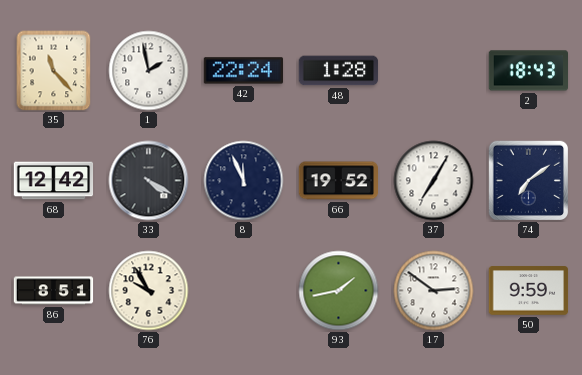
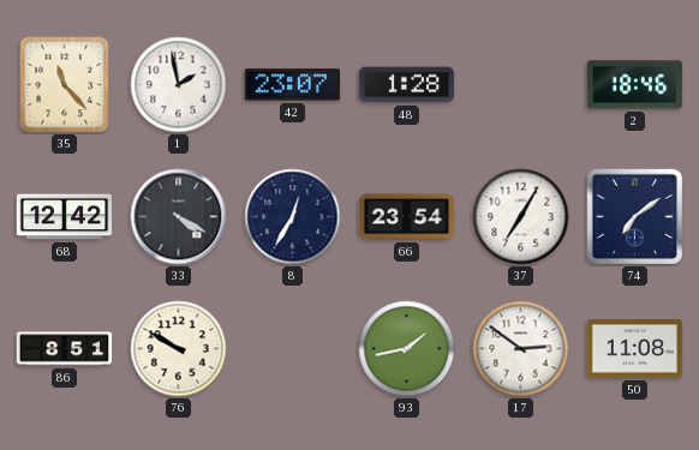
42: 22:24 -> 23:07 (293, 85)
2: 18:43 -> 18:46 (635, 85)
8: 11:56 -> 12:35 (293, 217)
66: 19:52 -> 23:54 (407, 217)
76: 9:55 -> 9:50 (179, 349)
50: 9:59 -> 11:08 (635, 349)
